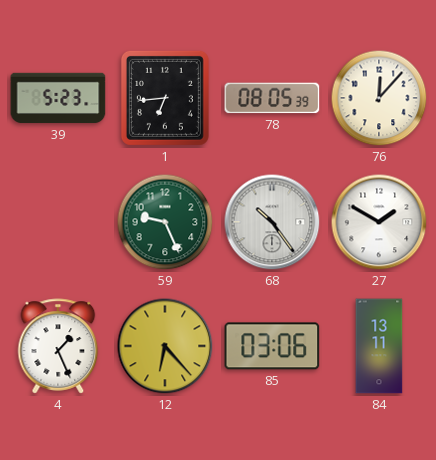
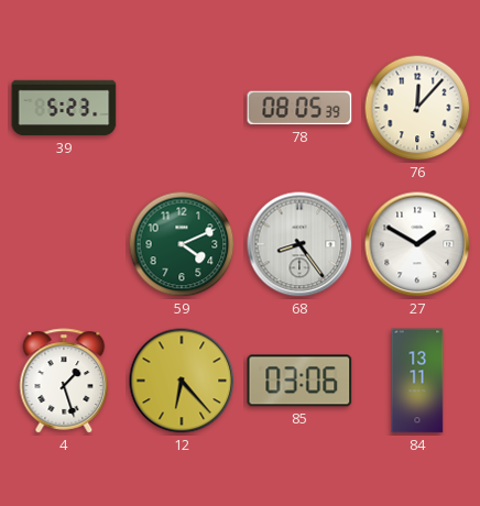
1: 6:44 -> none (165, 98)
59: 9:26 -> 4:11 (182, 244)
68: 10:24 -> 8:24 (299, 244)
4: 1:26 -> 1:27 (64, 381)
